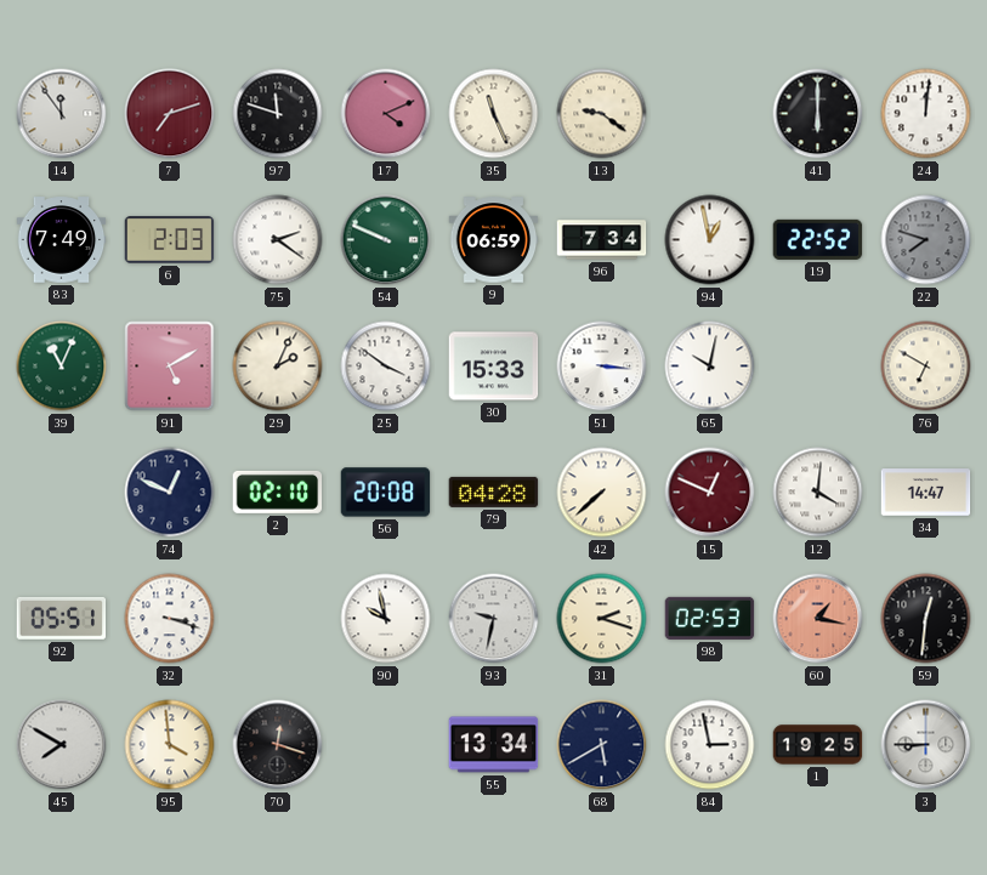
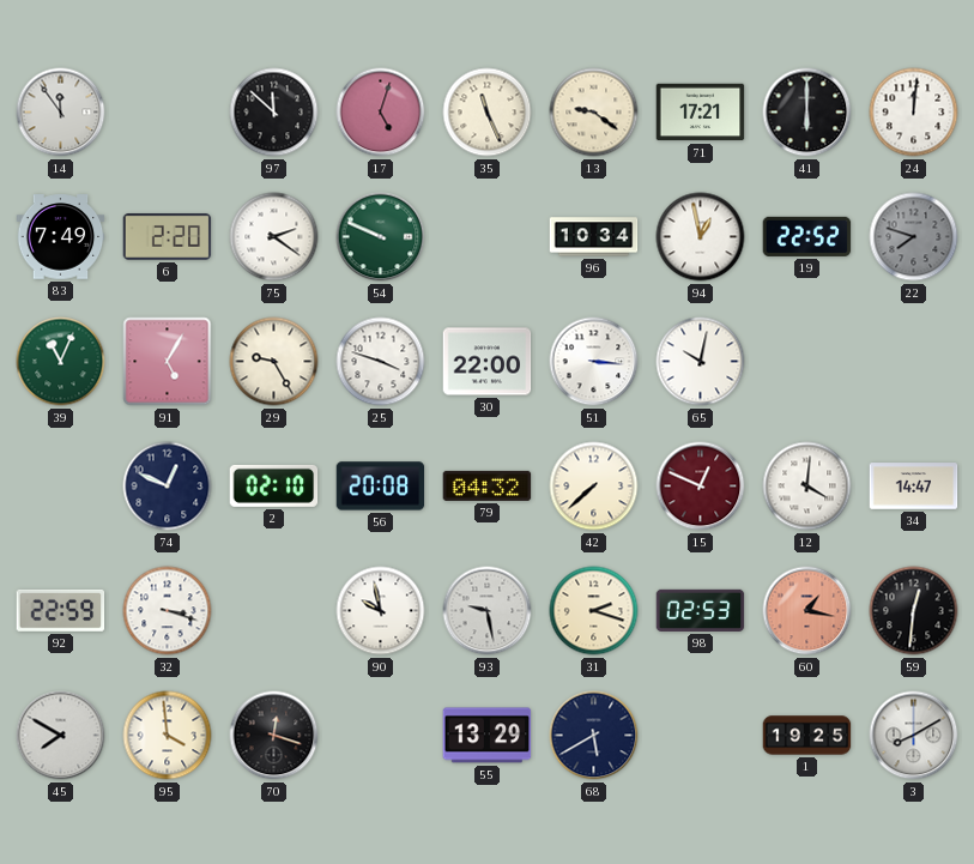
7: 7:12 -> none (170, 114)
97: 11:48 -> 11:52 (274, 113)
17: 4:11 -> 5:03 (381, 113)
71: none -> 17:21 (701, 113)
6: 2:03 -> 2:20 (168, 237)
9: 06:59 -> none (494, 240)
96: 7:34 -> 10:34 (594, 237)
91: 5:10 -> 5:05 (168, 362)
29: 2:04 -> 9:25 (274, 362)
25: 3:51 -> 3:48 (381, 362)
30: 15:33 -> 22:00 (488, 362)
76: 6:50 -> none (926, 367)
79: 04:28 -> 04:32 (488, 485)
92: 05:51 -> 22:59 (61, 610)
93: 9:32 -> 9:28 (488, 611)
55: 13:34 -> 13:29 (488, 736)
84: 2:58 -> none (710, 745)
3: 8:45 -> 8:10 (914, 736)
